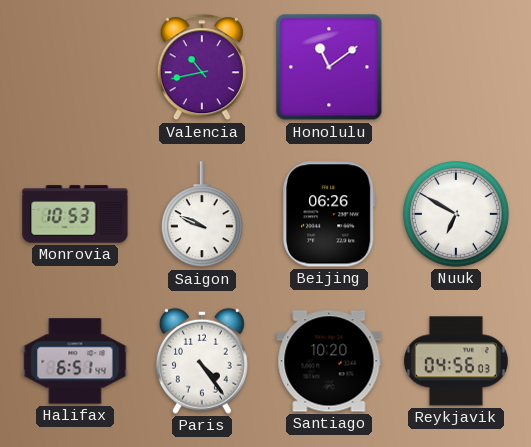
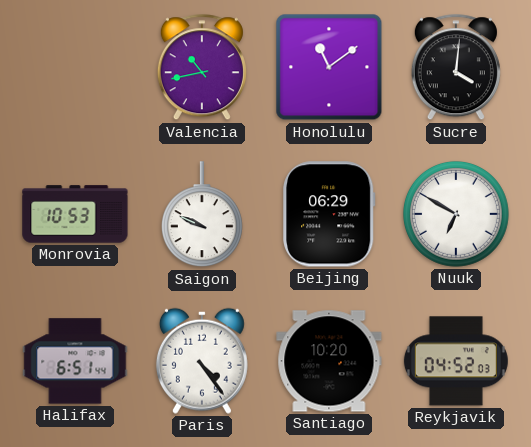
Sucre: none -> 4:01 (456, 68)
Beijing: 06:26 -> 06:29 (329, 214)
Reykjavik: 04:56 -> 04:52 (456, 361)
